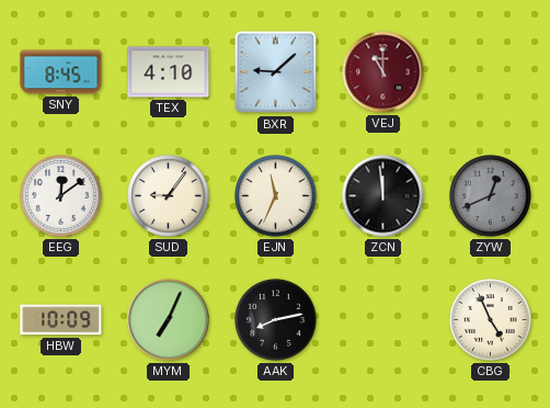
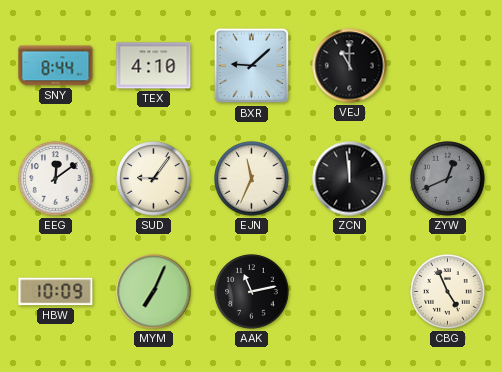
SNY: 8:45 -> 8:44 (56, 66)
VEJ dial: burgundy -> black (350, 66)
AAK: 8:13 -> 11:13 (252, 292)
